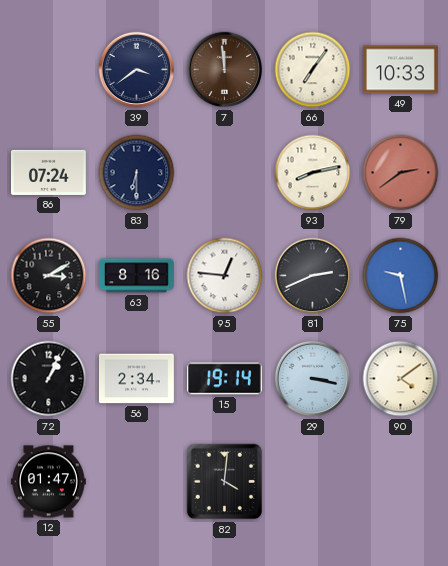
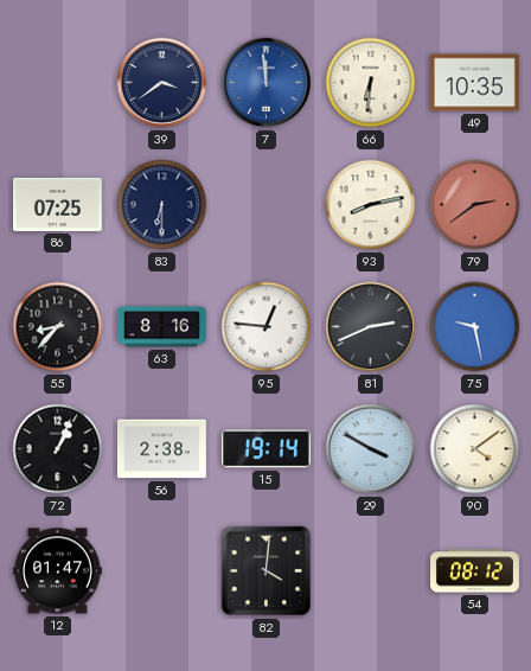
7 dial: brown -> blue (267, 83)
66: 7:06 -> 6:31 (371, 83)
49: 10:33 -> 10:35 (474, 83)
86: 07:24 -> 07:25 (57, 204)
55: 3:10 -> 8:37 (58, 327)
56: 2:34 -> 2:38 (161, 449)
29: 3:17 -> 3:50 (371, 449)
54: none -> 08:12 (475, 571)
